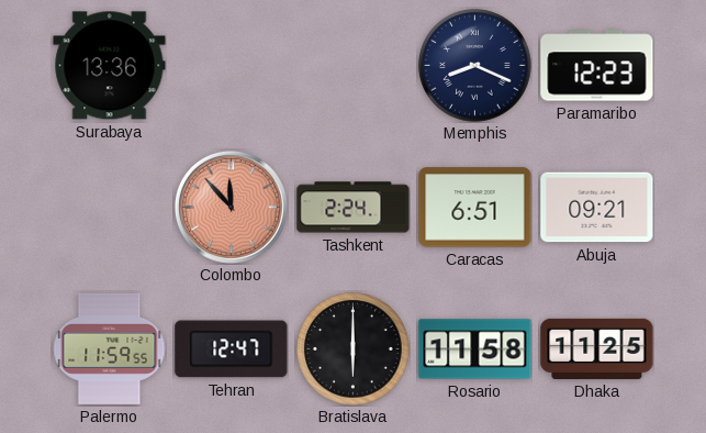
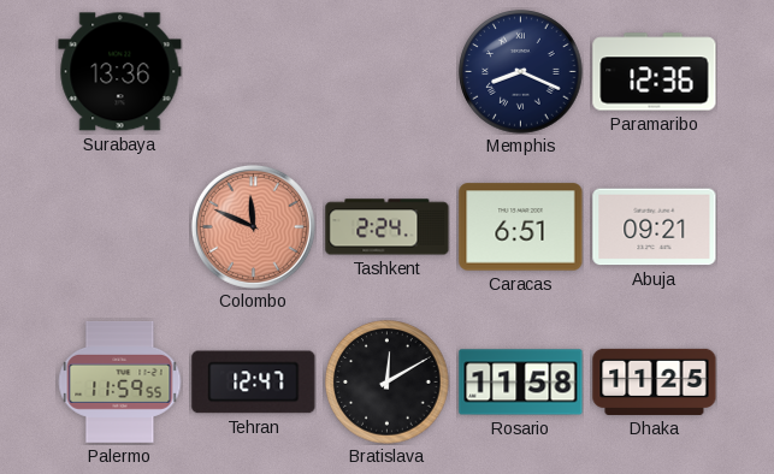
Paramaribo: 12:23 -> 12:36 (655, 72)
Colombo: 11:53 -> 11:49 (253, 226)
Bratislava: 6:00 -> 12:10 (388, 383)
